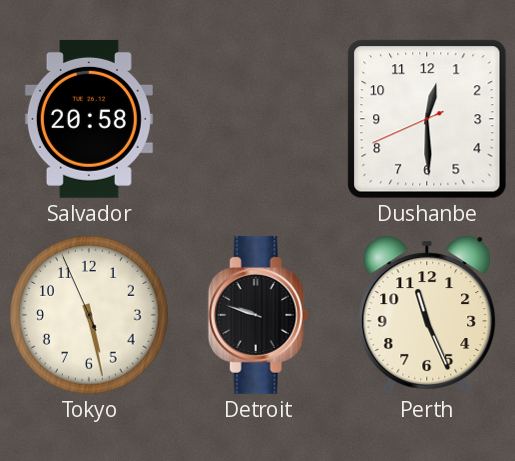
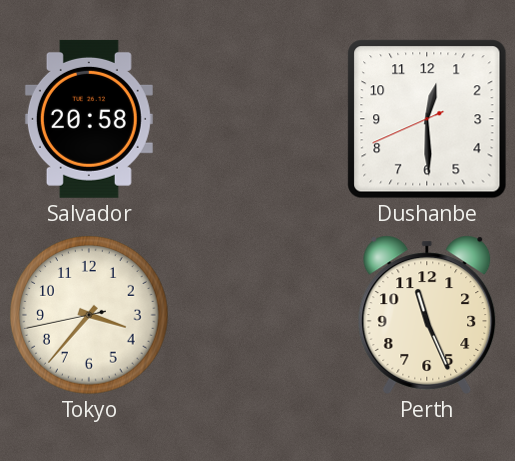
Tokyo: 5:27 -> 3:36 (89, 315)
Detroit: 9:48 -> none (258, 315)
